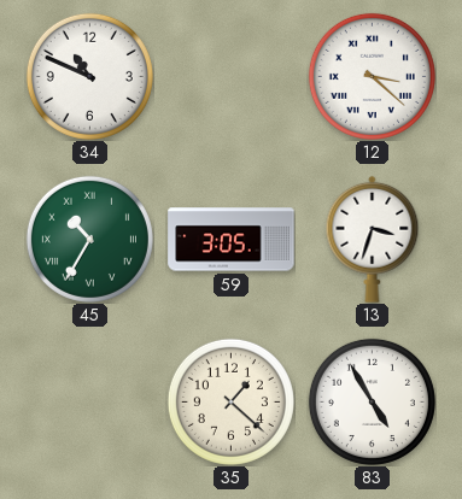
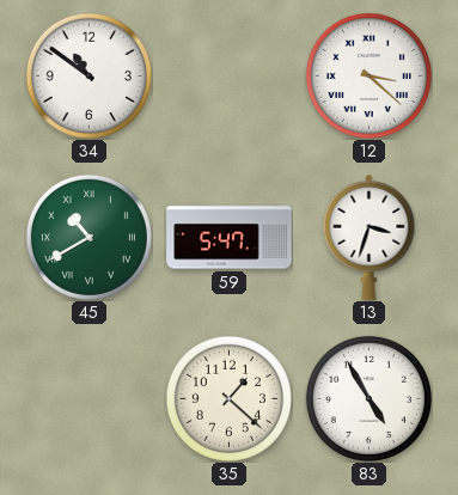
34: 10:49 -> 10:51 (88, 75)
45: 10:35 -> 10:40 (88, 237)
59: 3:05 -> 5:47 (230, 238)
